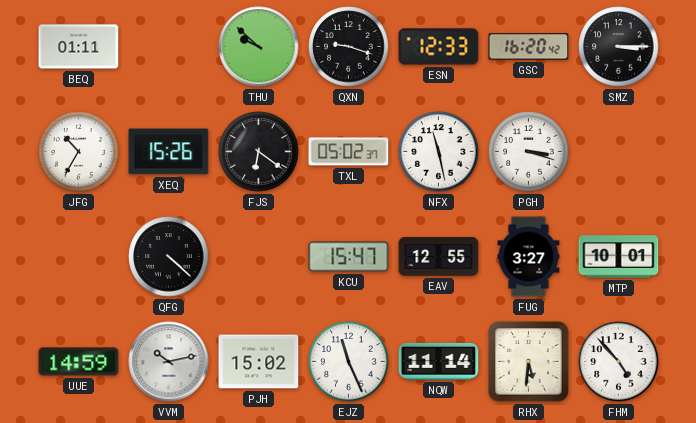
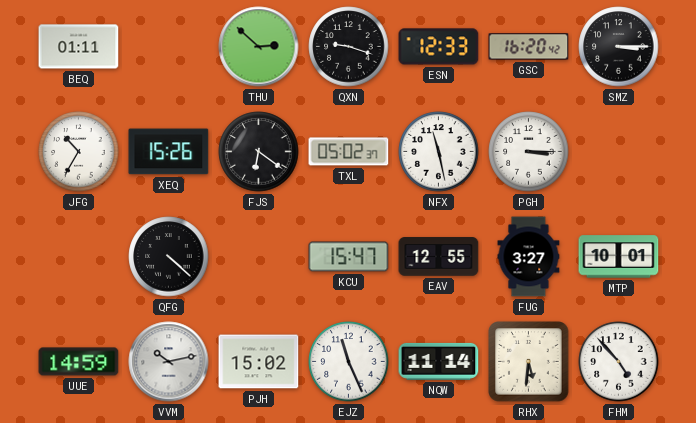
THU: 9:52 -> 2:52 (259, 47)
PGH: 3:18 -> 3:15 (529, 152)
